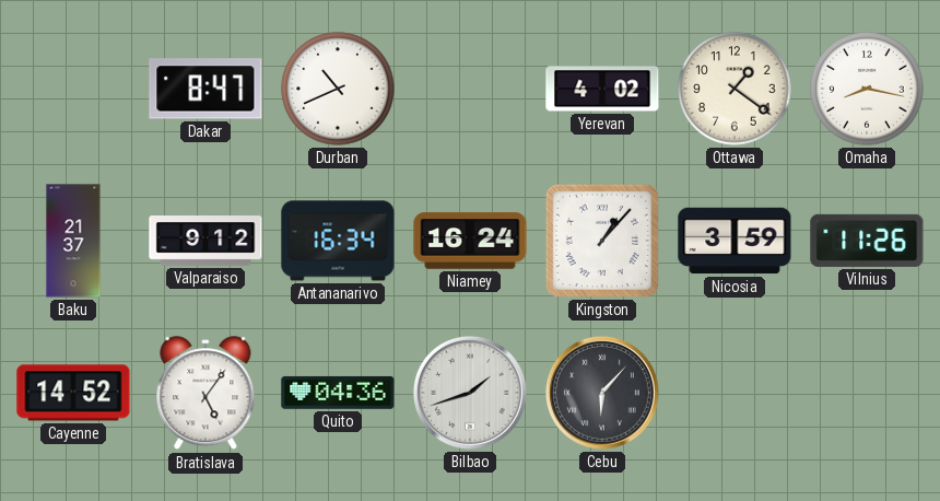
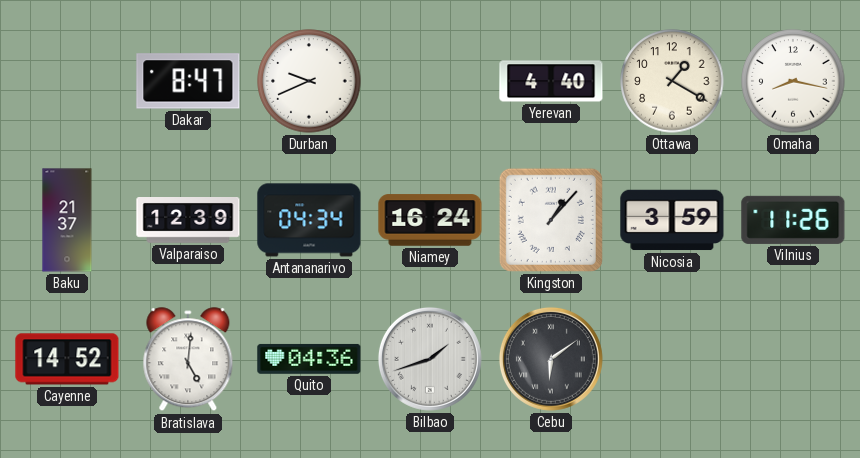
Durban: 10:41 -> 9:41 (309, 81)
Yerevan: 4:02 -> 4:40 (551, 81)
Ottawa: 1:21 -> 1:20 (672, 81)
Valparaiso: 9:12 -> 12:39 (188, 221)
Antananarivo: 16:34 -> 04:34 (309, 220)
Bratislava: 5:06 -> 5:01 (188, 360)
Cebu: 6:07 -> 6:09 (551, 359)
